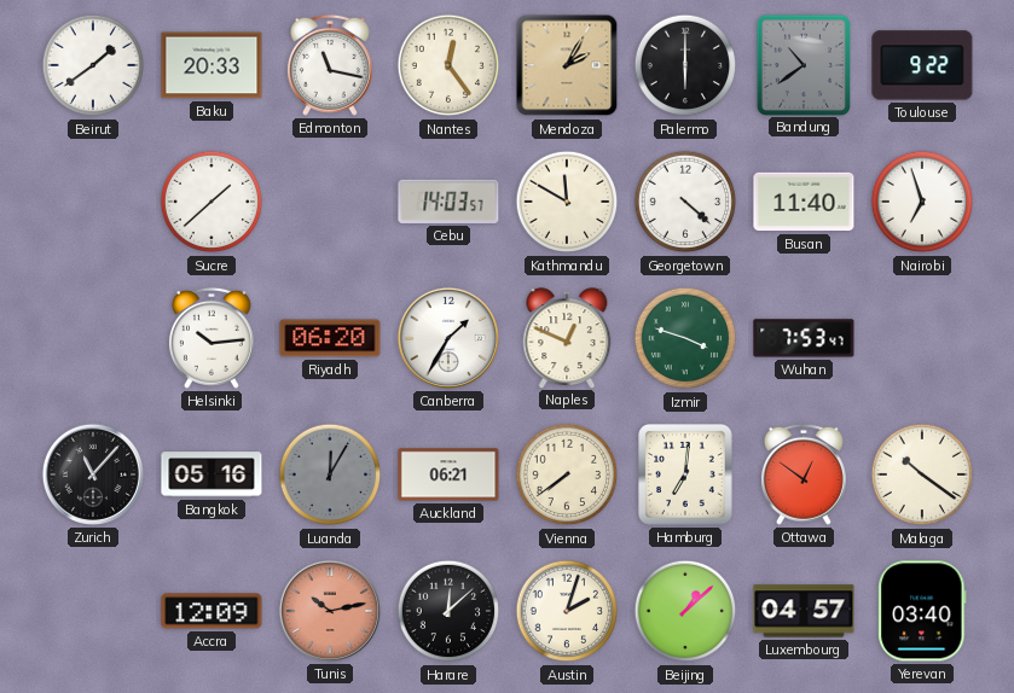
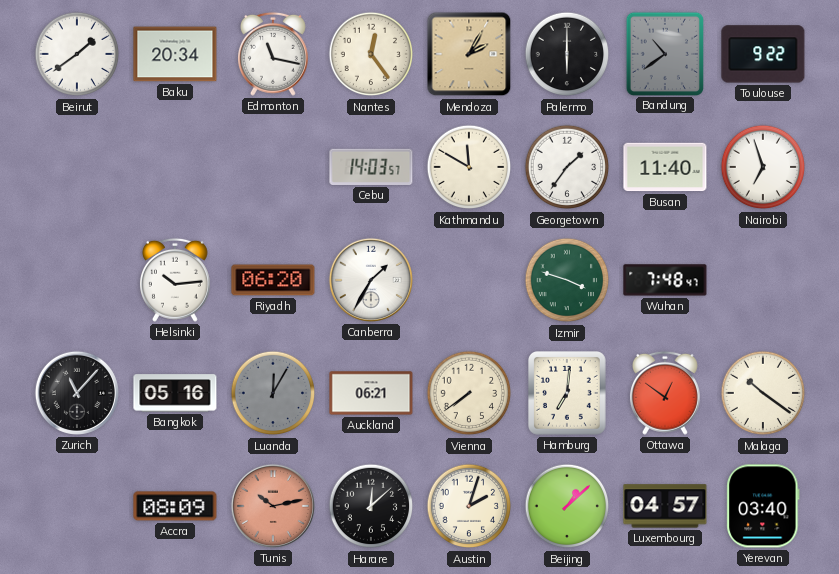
Baku: 20:33 -> 20:34 (175, 54)
Sucre: 1:38 -> none (212, 202)
Georgetown: 4:22 -> 1:36 (567, 167)
Naples: 12:49 -> none (567, 338)
Wuhan: 7:53 -> 7:48 (665, 280)
Accra: 12:09 -> 08:09 (175, 506)
